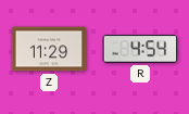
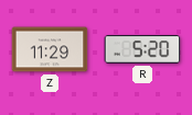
R: 4:54 -> 5:20 (142, 49)
